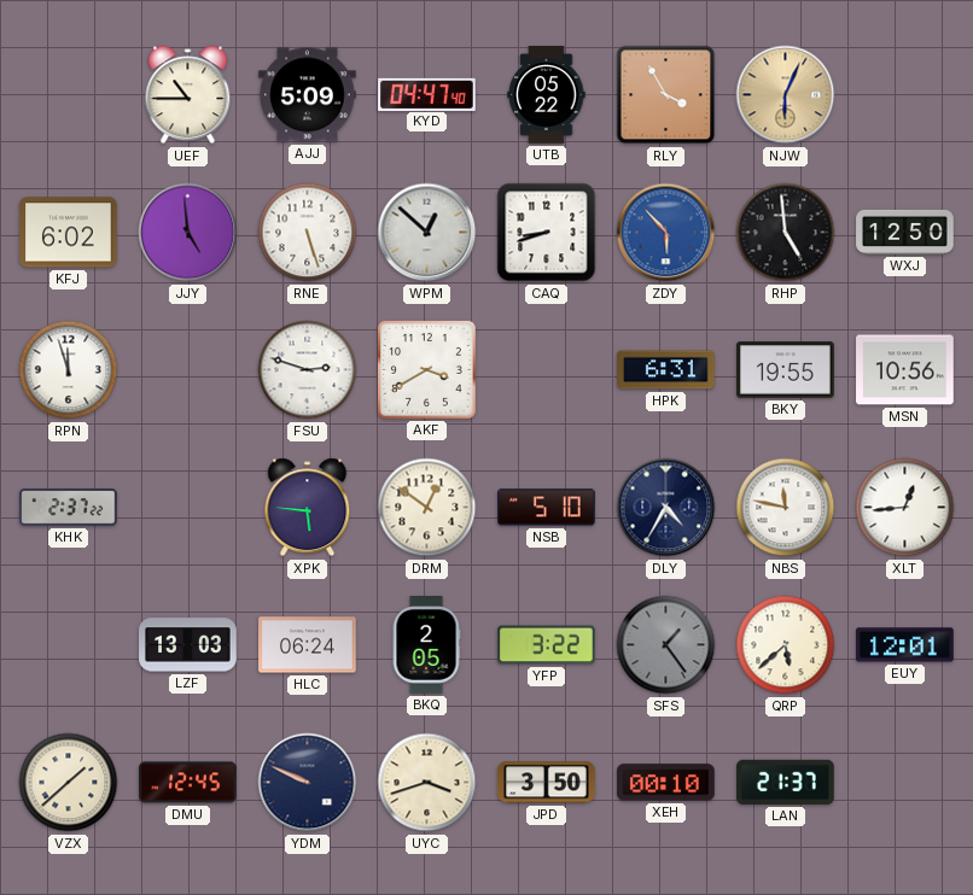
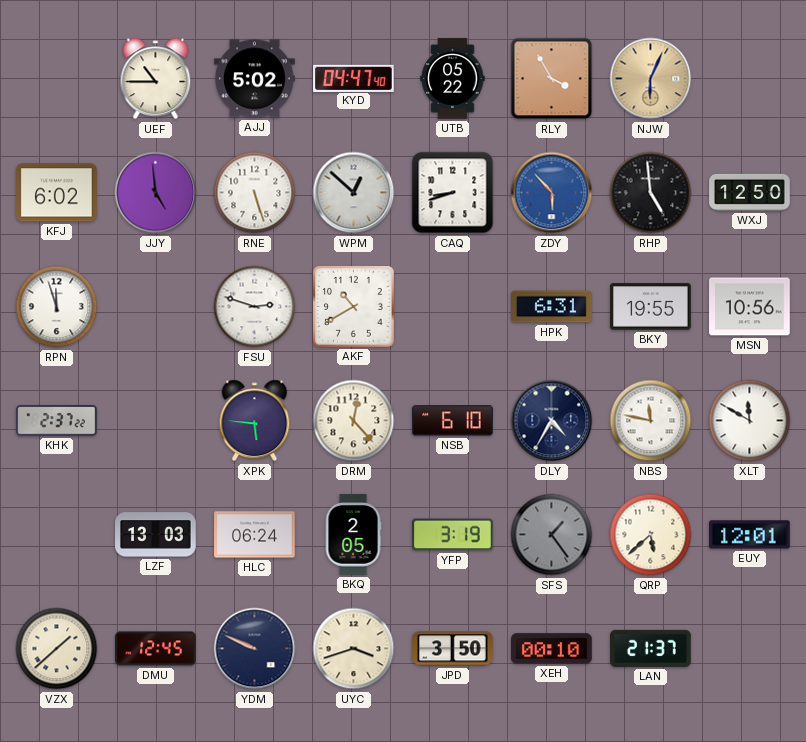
AJJ: 5:09 -> 5:02 (255, 79)
AKF: 3:40 -> 10:40 (353, 306)
DRM: 12:51 -> 12:23 (354, 421)
NSB: 5:10 -> 6:10 (453, 421)
XLT: 12:44 -> 11:50 (750, 421)
YFP: 3:22 -> 3:19 (453, 535)
